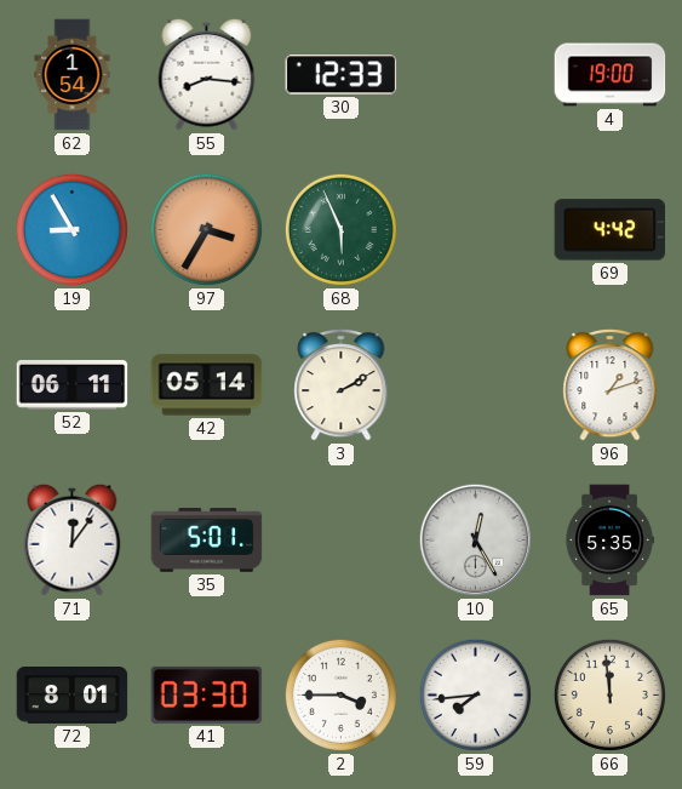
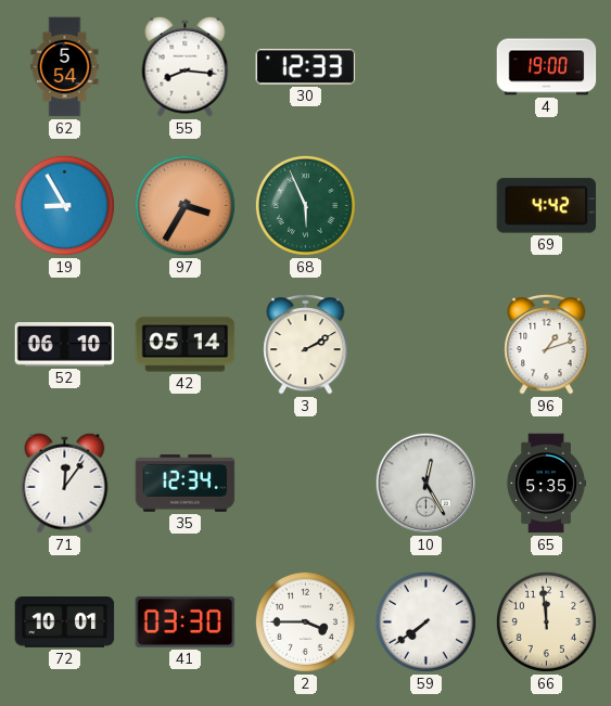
62: 1:54 -> 5:54 (65, 67)
52: 06:11 -> 06:10 (65, 345)
35: 5:01 -> 12:34 (186, 484)
72: 8:01 -> 10:01 (65, 622)
59: 7:44 -> 7:39 (425, 621)
